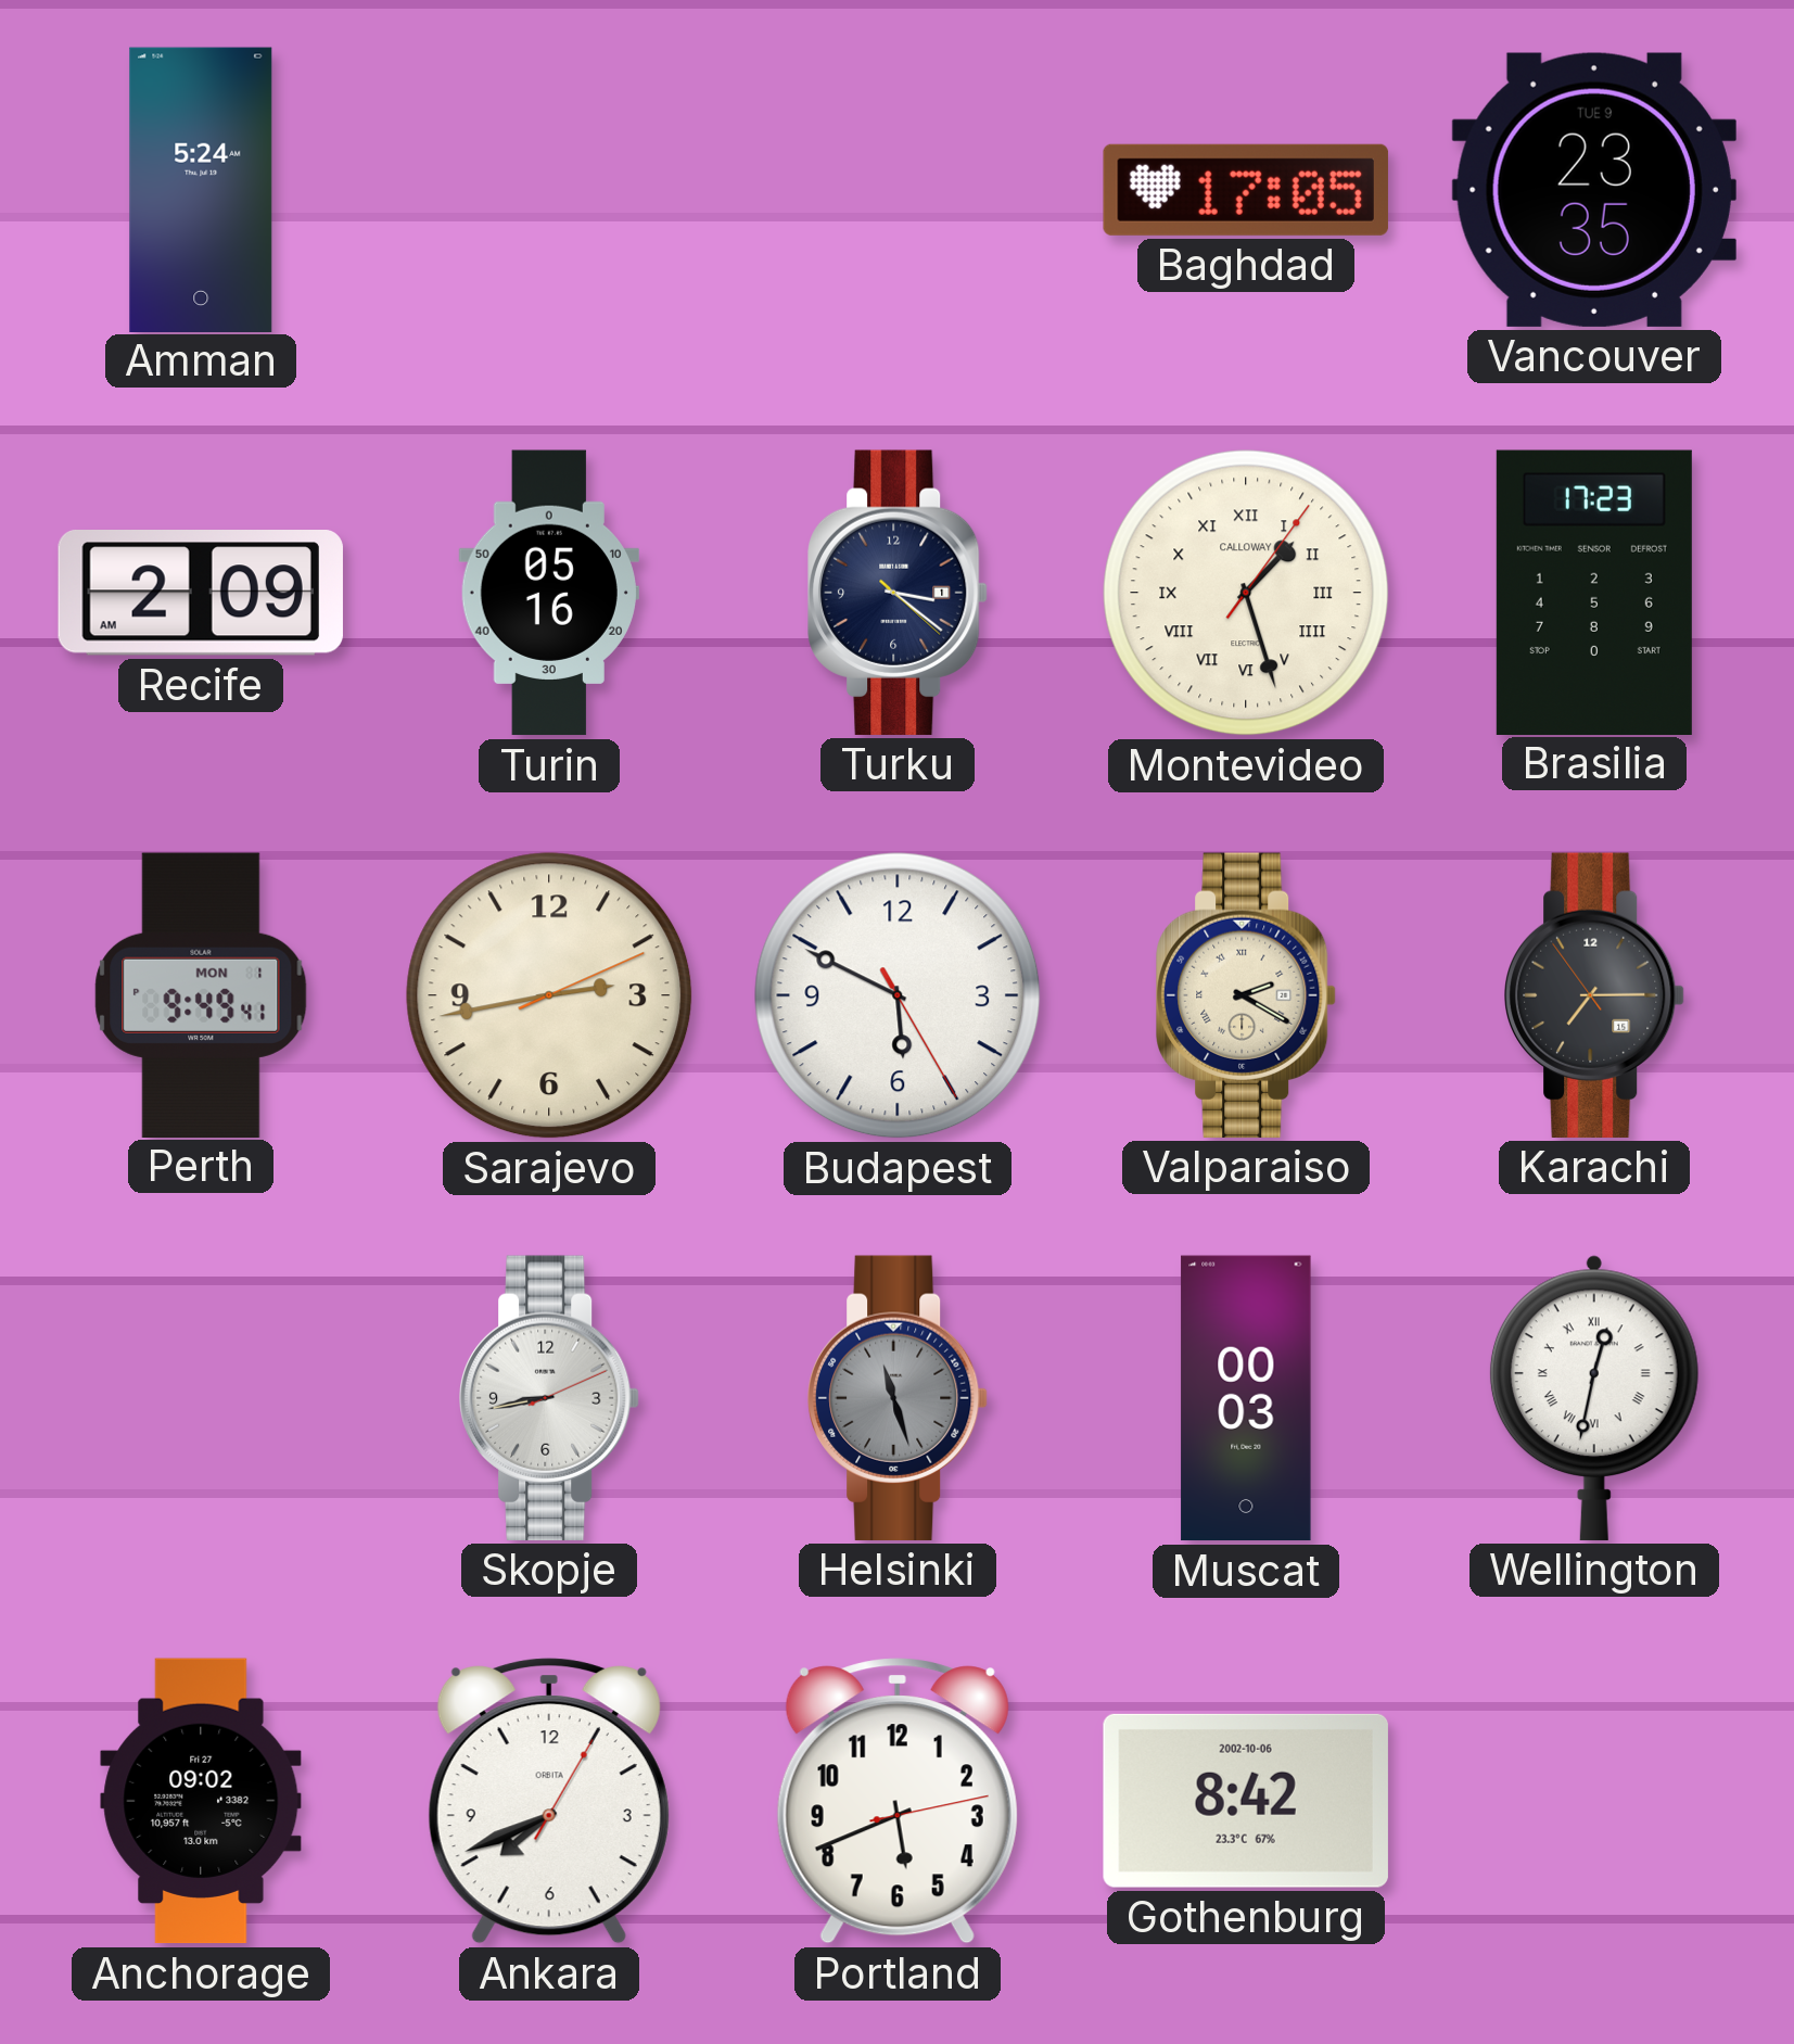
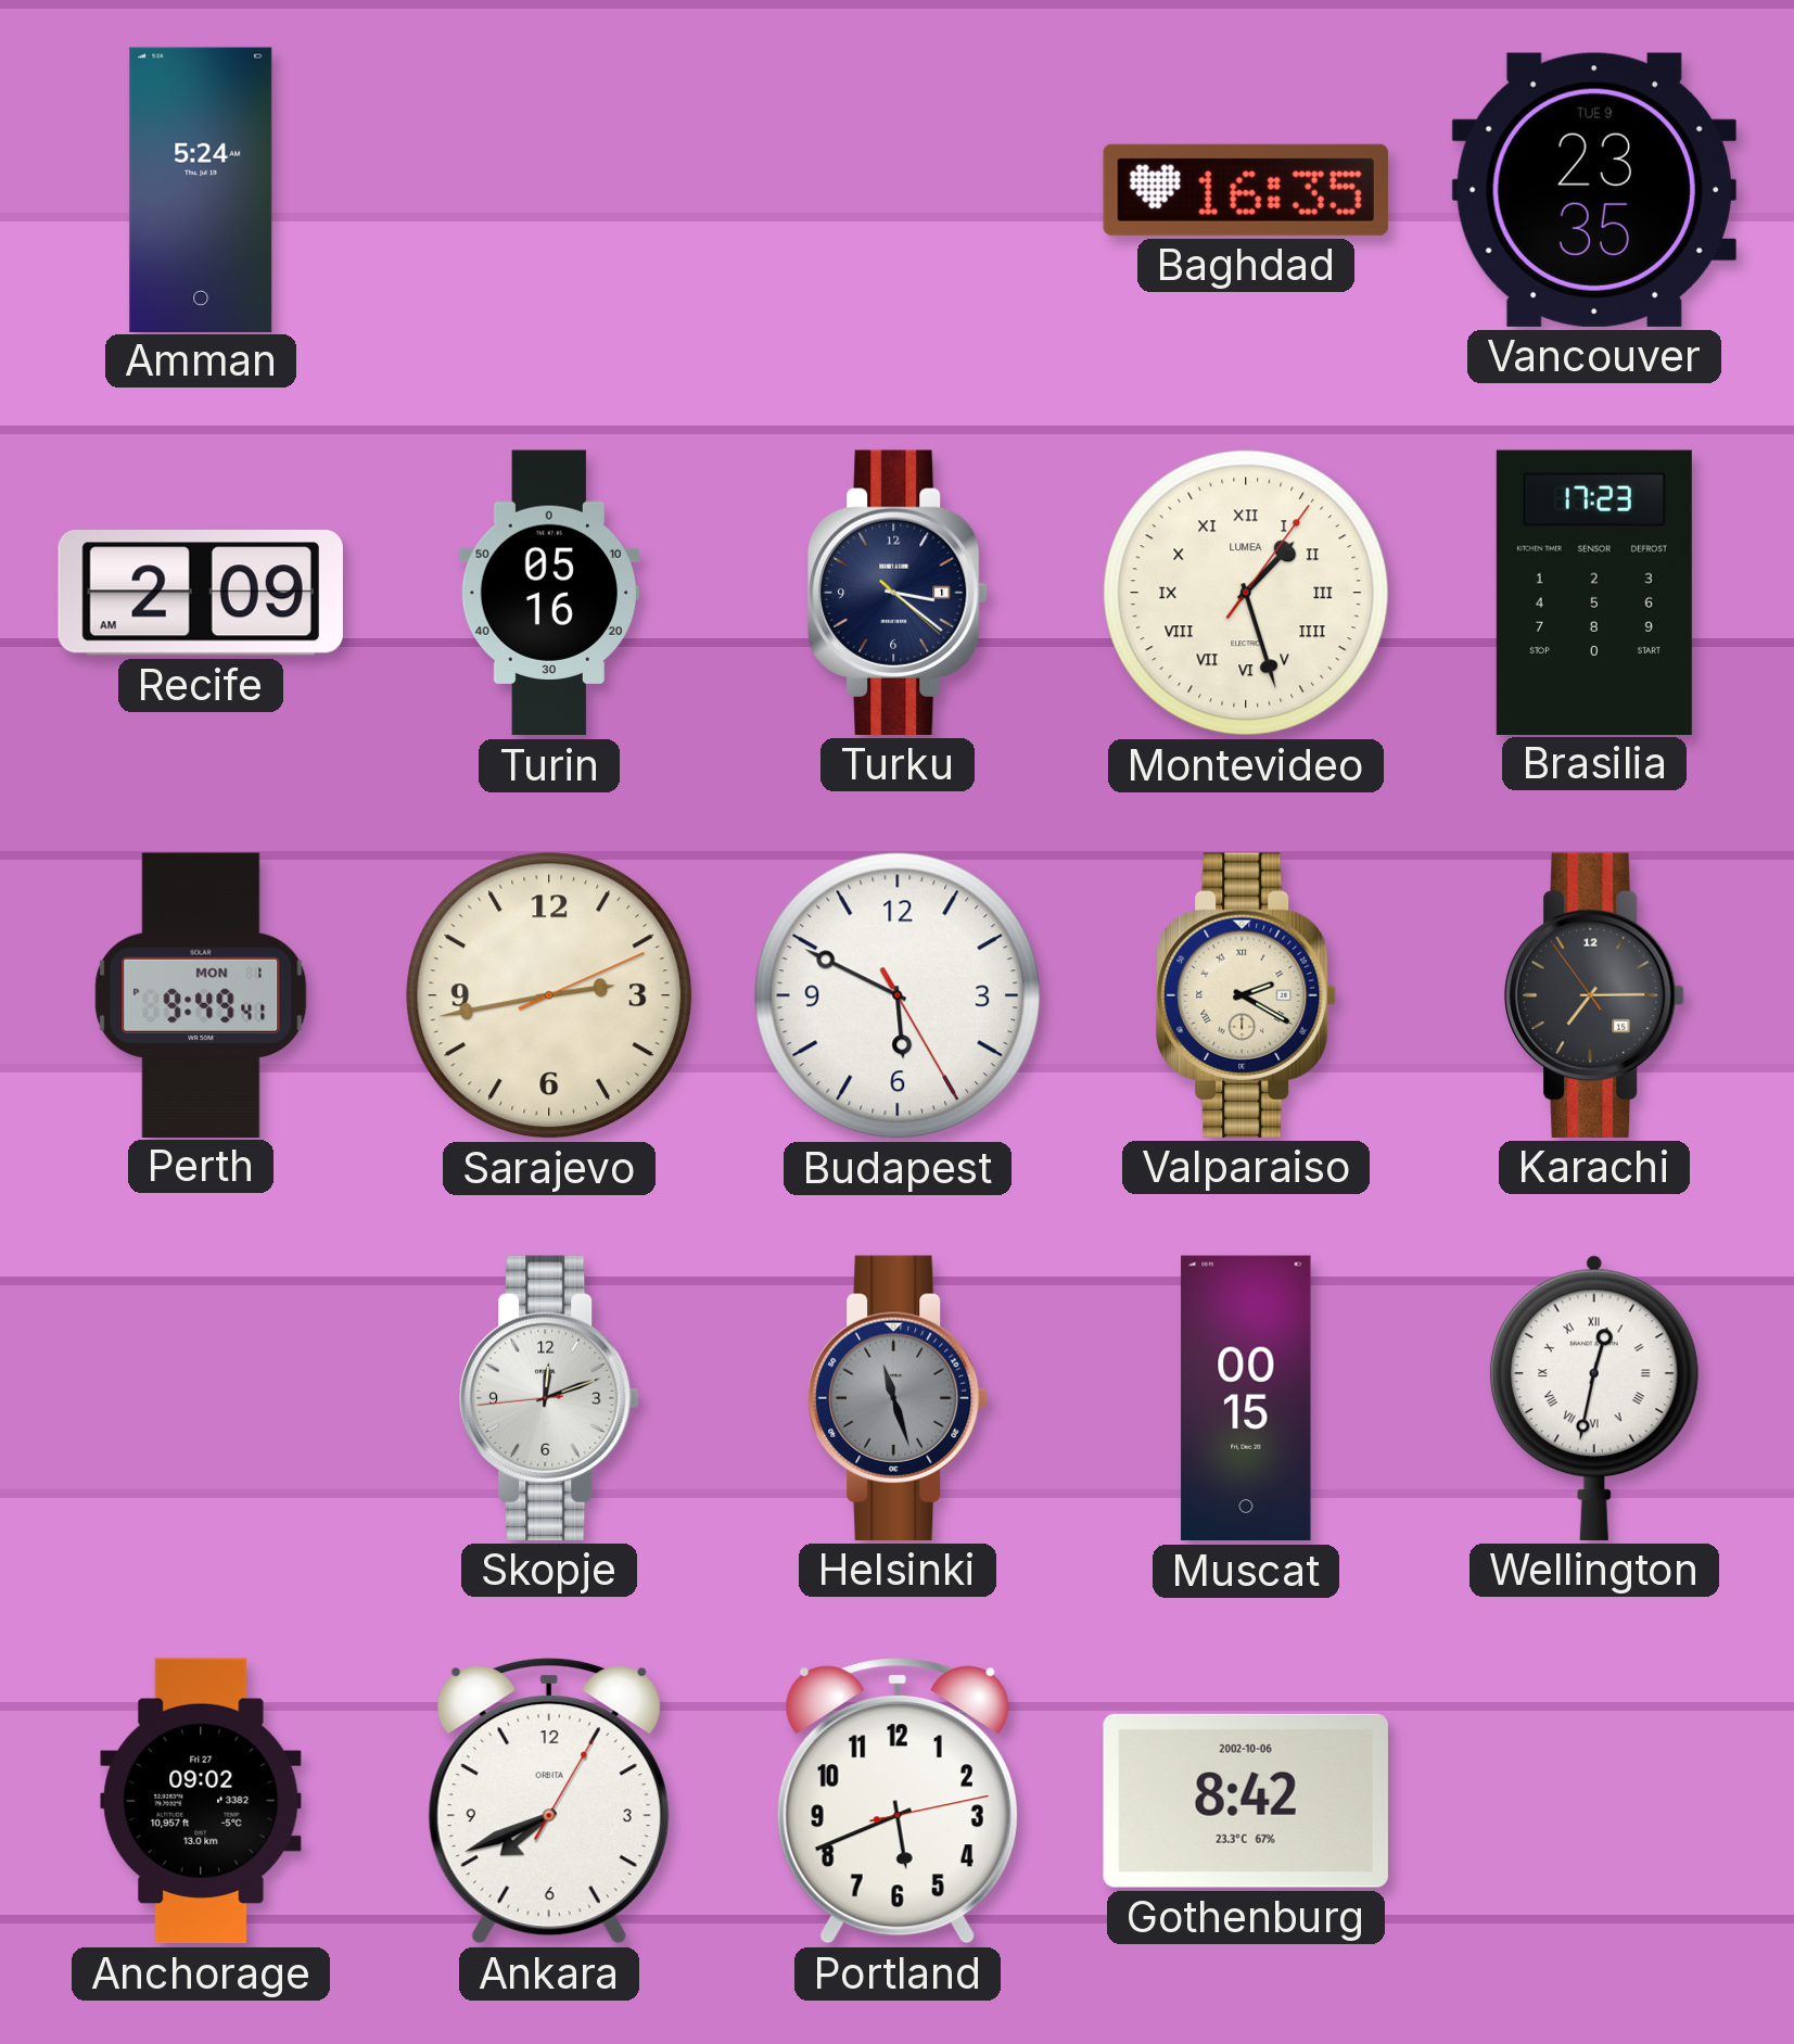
Baghdad: 17:05 -> 16:35 (1246, 190)
Montevideo brand: CALLOWAY -> LUMEA (1246, 593)
Skopje: 8:43 -> 12:11 (549, 1398)
Muscat: 00:03 -> 00:15 (1246, 1398)
